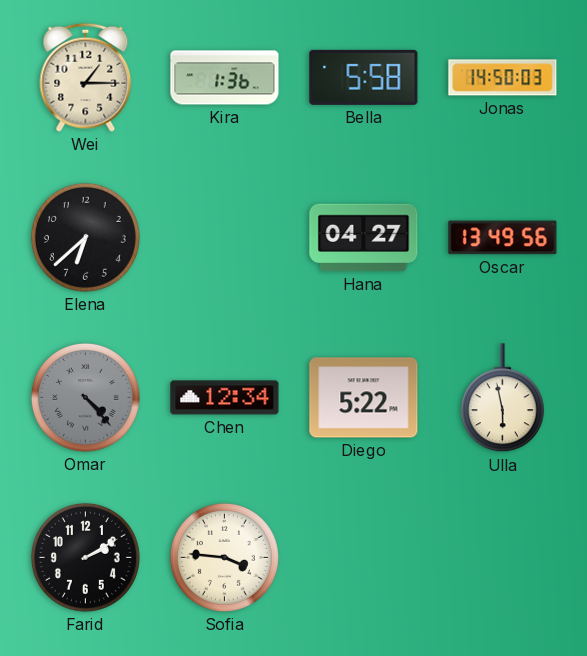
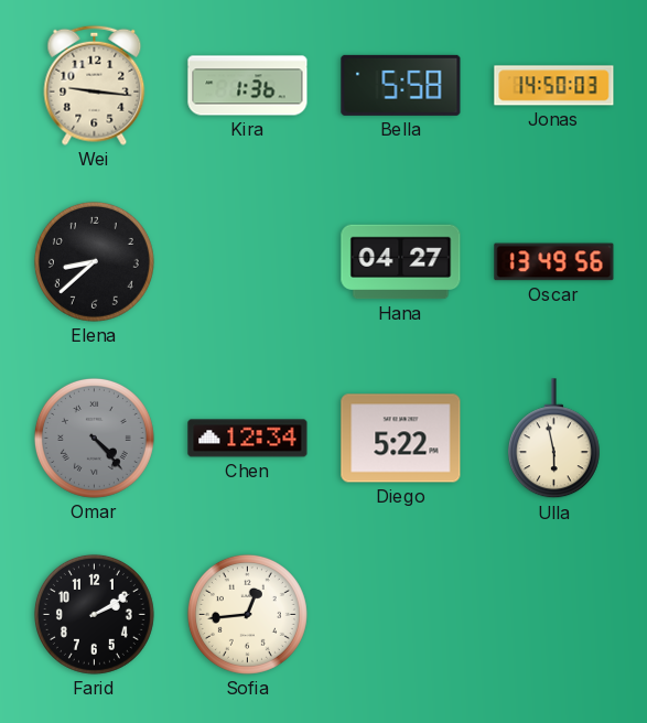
Wei: 1:15 -> 9:16 (95, 85)
Elena: 6:38 -> 8:38 (94, 261)
Sofia: 3:46 -> 12:44 (247, 614)
